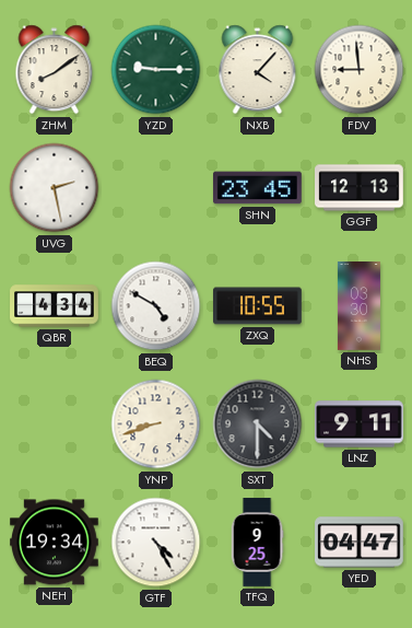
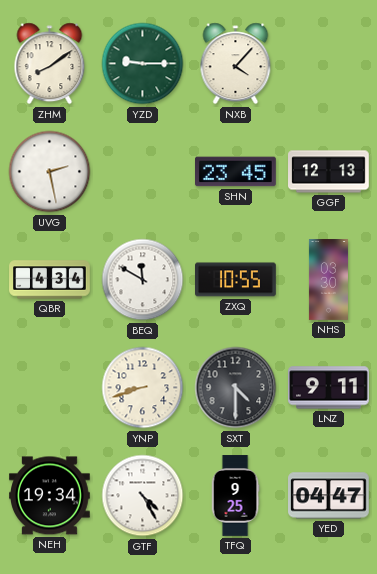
FDV: 8:59 -> none (360, 70)
BEQ: 4:50 -> 11:50 (143, 280)
